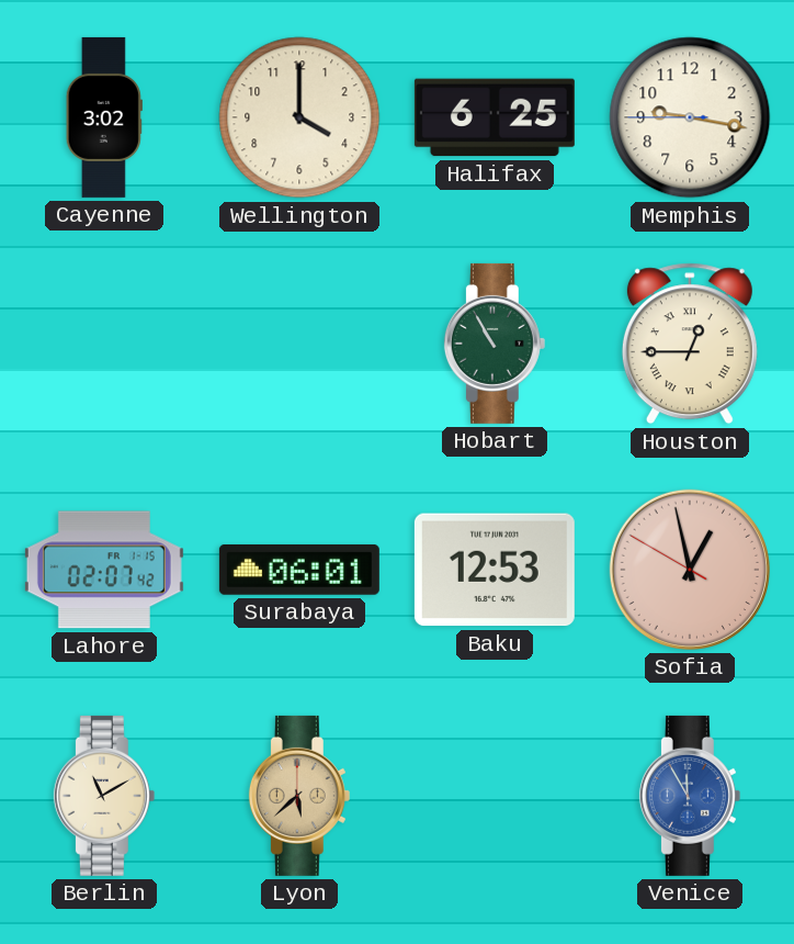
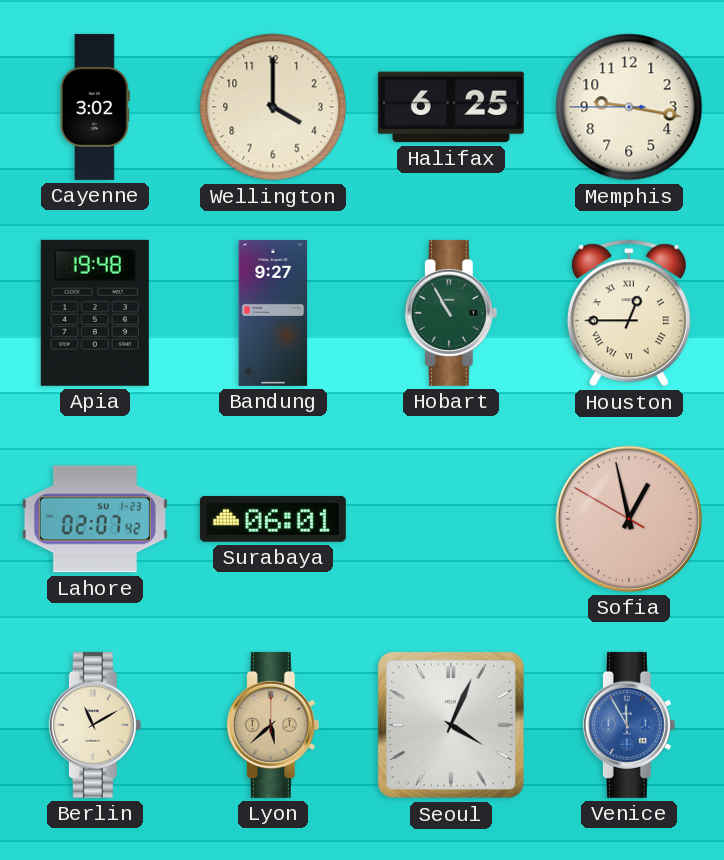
Apia: none -> 19:48 (95, 313)
Bandung: none -> 9:27 (273, 313)
Lahore date: FR 1-15 -> SU 1-23 (95, 519)
Baku: 12:53 -> none (495, 570)
Seoul: none -> 4:04 (451, 725)
